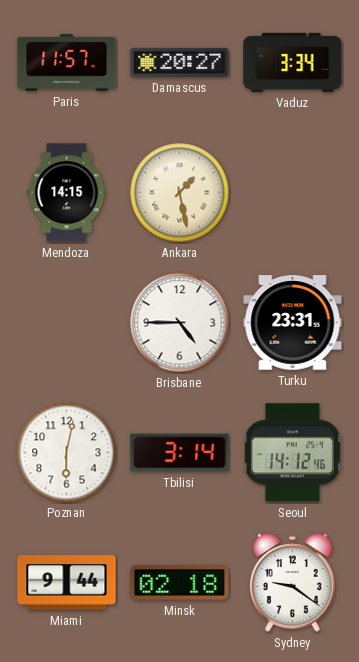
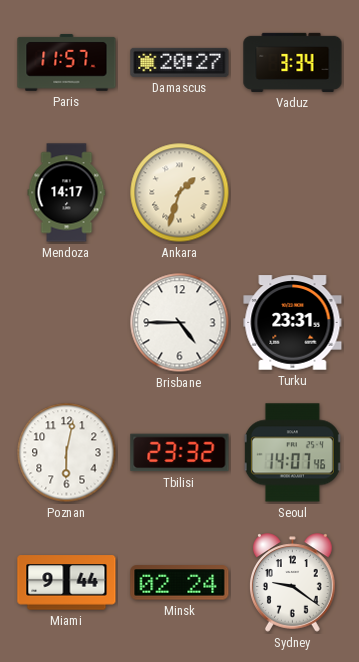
Mendoza: 14:15 -> 14:17 (67, 193)
Ankara: 1:28 -> 1:33 (180, 193)
Tbilisi: 3:14 -> 23:32 (180, 453)
Seoul: 14:12 -> 14:07 (292, 453)
Minsk: 02:18 -> 02:24 (180, 583)
